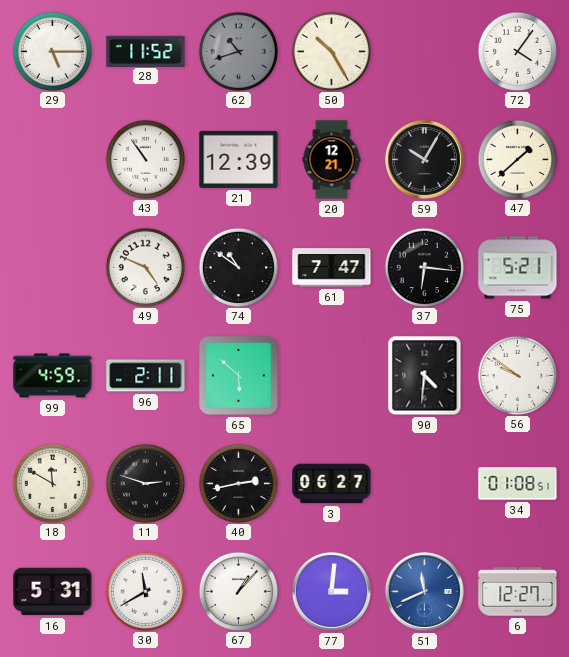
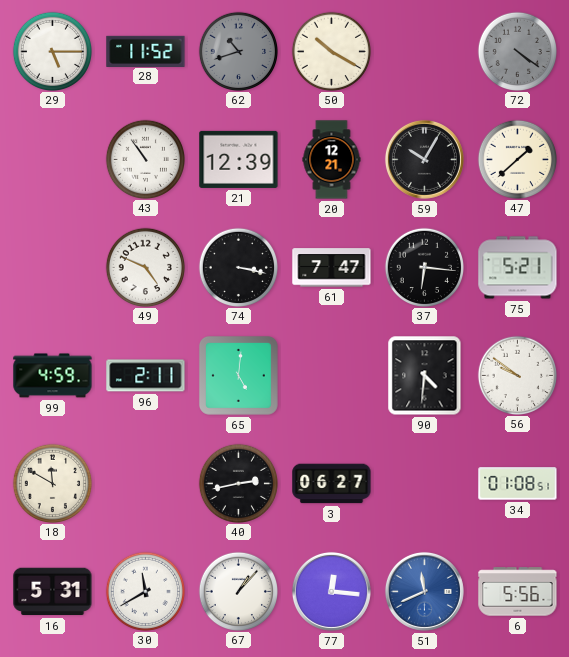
50: 10:25 -> 10:20 (331, 51)
72: 4:06 -> 4:21 (517, 51)
72 dial: white -> grey (517, 51)
74: 10:51 -> 3:17 (238, 267)
65: 5:52 -> 5:01 (238, 375)
11: 2:48 -> none (145, 483)
77: 3:01 -> 12:16 (331, 591)
6: 12:27 -> 5:56 (518, 592)
